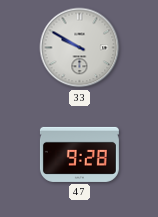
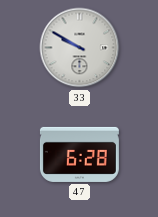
47: 9:28 -> 6:28 (79, 154)
